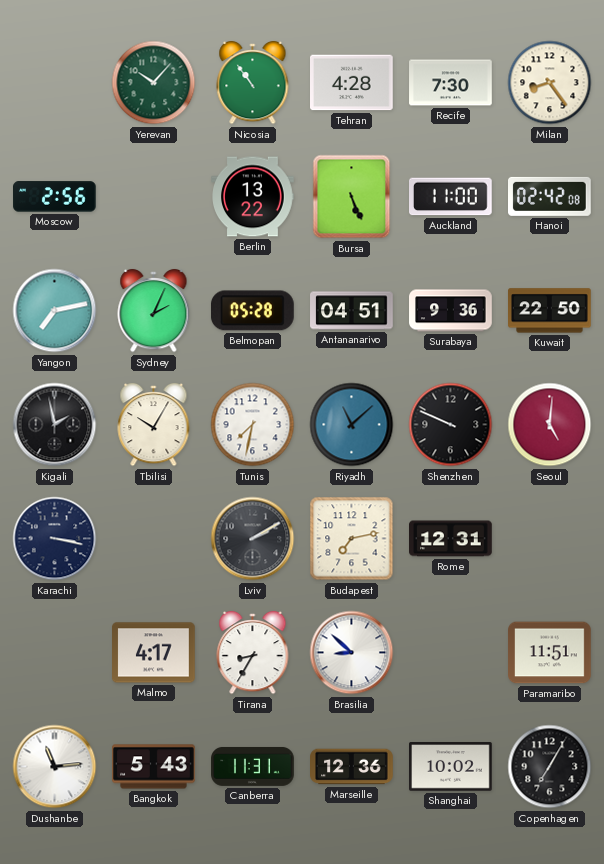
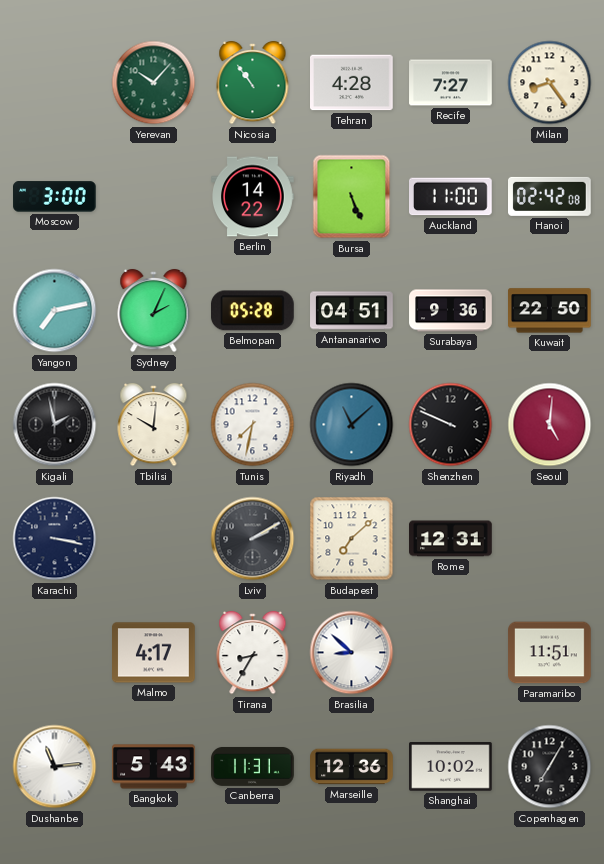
Recife: 7:30 -> 7:27 (451, 83)
Moscow: 2:56 -> 3:00 (55, 197)
Berlin: 13:22 -> 14:22 (253, 197)
Tbilisi: 10:05 -> 10:01 (154, 425)
Budapest: 7:13 -> 7:08 (352, 539)
